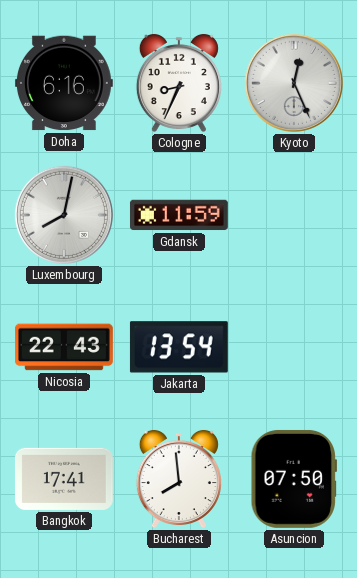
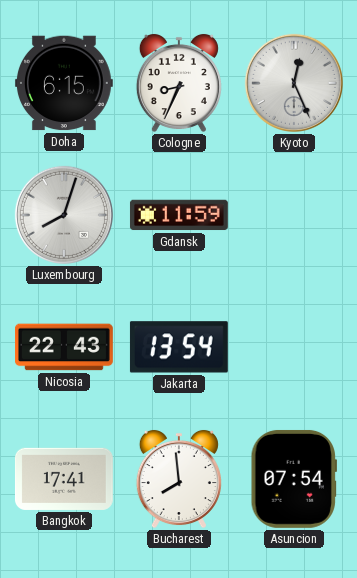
Doha: 6:16 -> 6:15 (64, 83)
Luxembourg: 8:02 -> 8:03 (64, 215)
Asuncion: 07:50 -> 07:54 (293, 479)
